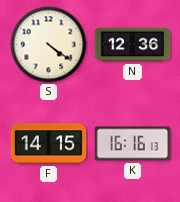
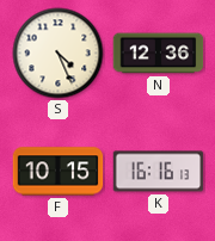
S: 4:21 -> 4:26 (59, 54)
F: 14:15 -> 10:15 (59, 172)
